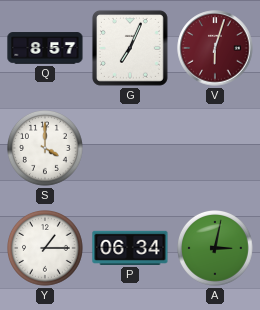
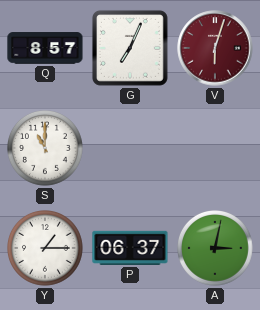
S: 4:00 -> 11:00 (46, 149)
P: 06:34 -> 06:37 (130, 248)
